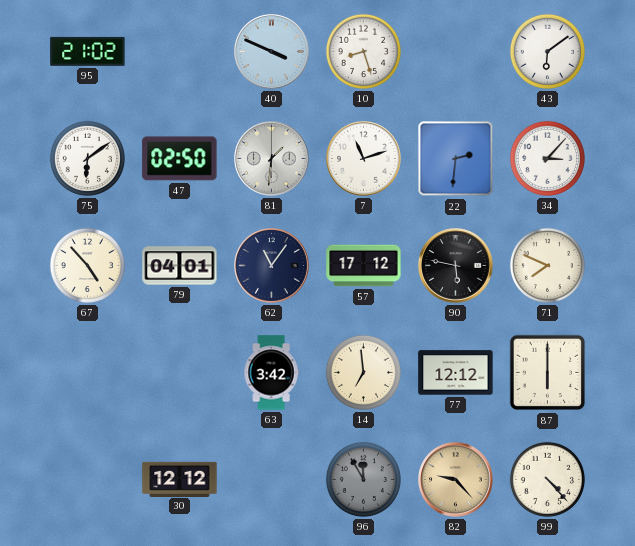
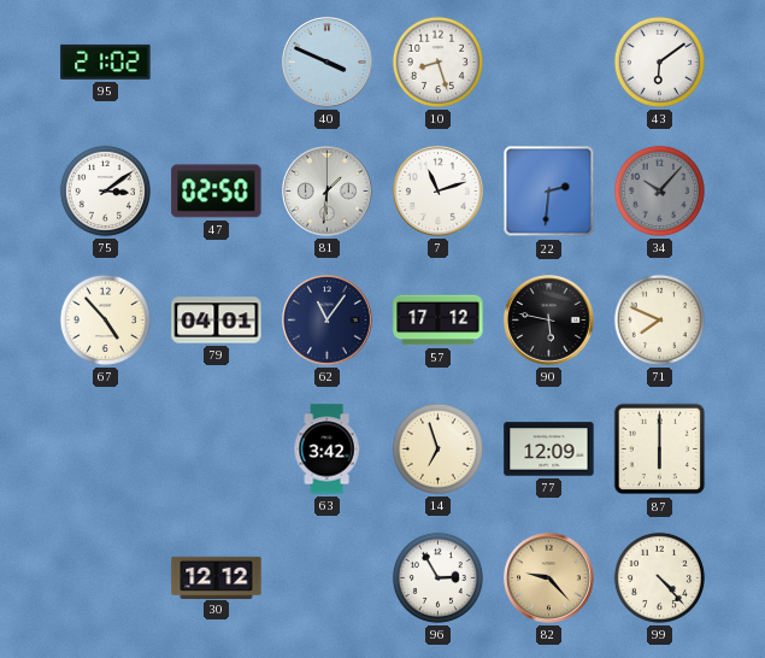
75: 6:09 -> 3:09 (105, 190)
34: 3:07 -> 10:07 (659, 190)
34 dial: white -> grey (659, 190)
14: 6:59 -> 6:57 (437, 448)
77: 12:12 -> 12:09 (549, 450)
96: 11:55 -> 2:55 (437, 577)
96 dial: grey -> white (437, 577)
